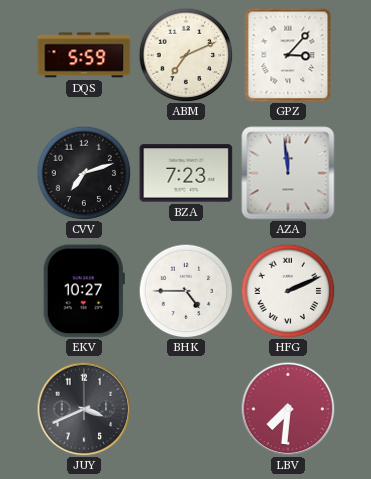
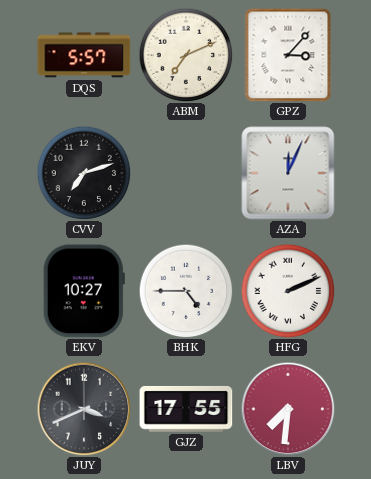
DQS: 5:59 -> 5:57 (84, 55)
BZA: 7:23 -> none (186, 173)
AZA: 11:59 -> 12:04 (288, 173)
GJZ: none -> 17:55 (186, 409)
